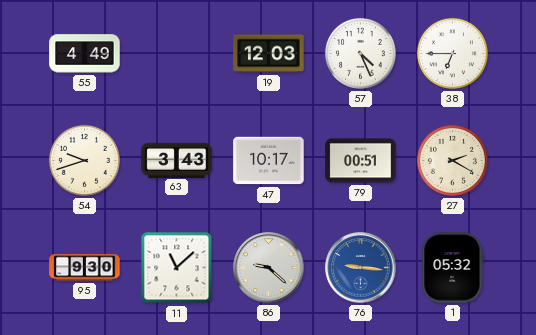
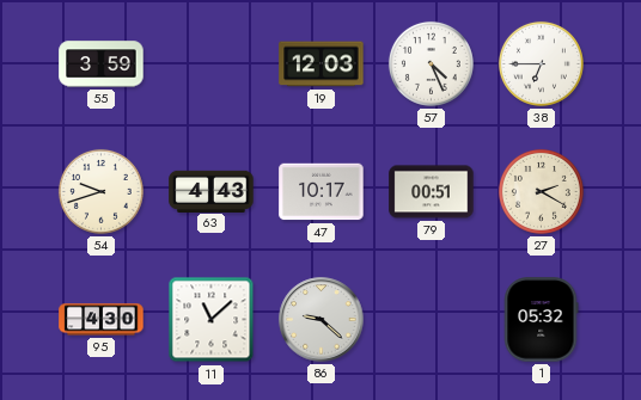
55: 4:49 -> 3:59 (102, 64)
63: 3:43 -> 4:43 (212, 191)
95: 9:30 -> 4:30 (102, 320)
76: 9:16 -> none (361, 268)
